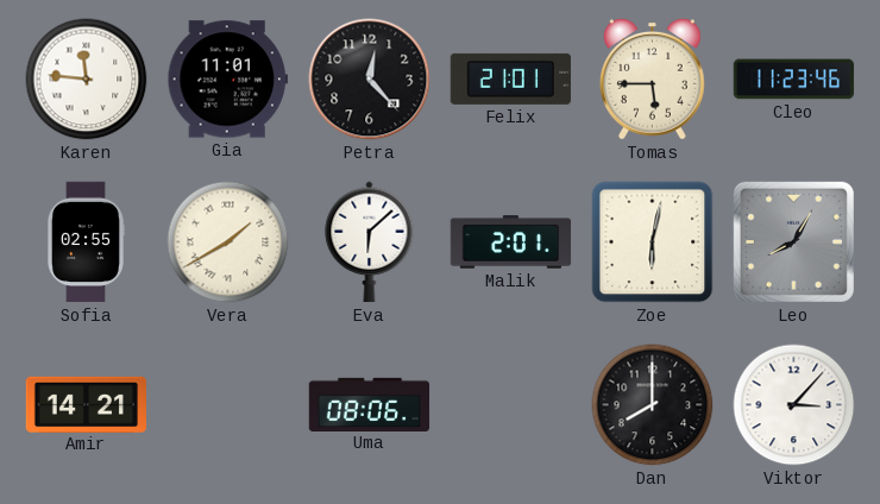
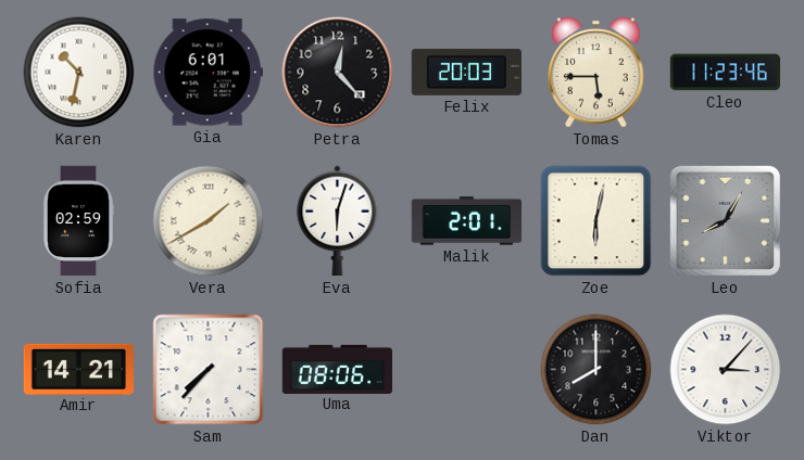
Karen: 11:46 -> 10:32 (79, 73)
Gia: 11:01 -> 6:01 (208, 73)
Felix: 21:01 -> 20:03 (466, 72)
Sofia: 02:55 -> 02:59 (78, 221)
Eva: 6:08 -> 6:03 (338, 221)
Sam: none -> 7:37 (209, 370)
